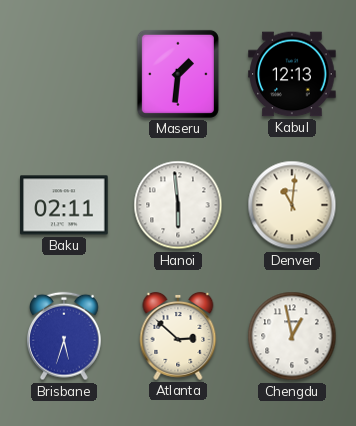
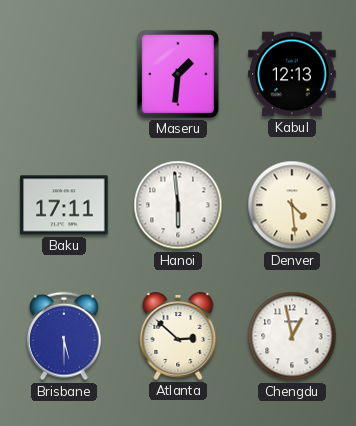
Baku: 02:11 -> 17:11 (64, 205)
Denver: 11:01 -> 4:29 (292, 205)
Brisbane: 5:33 -> 5:30 (65, 336)
